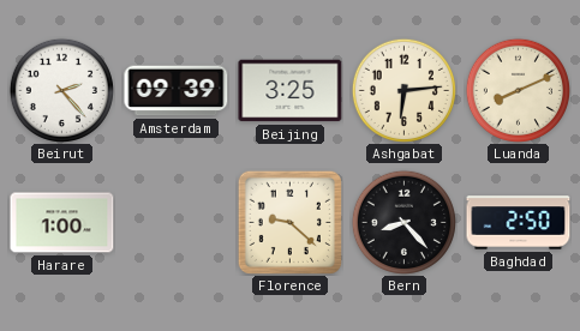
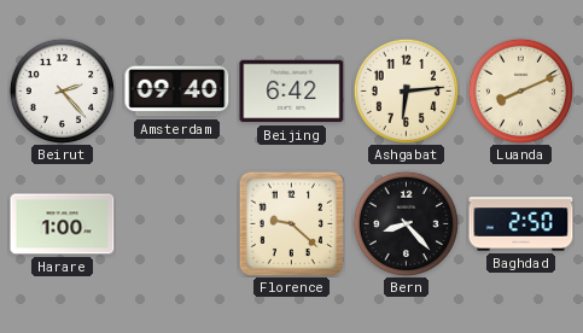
Amsterdam: 09:39 -> 09:40 (177, 92)
Beijing: 3:25 -> 6:42 (292, 92)
